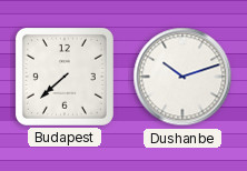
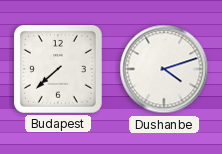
Dushanbe: 10:12 -> 4:12 (164, 69)
